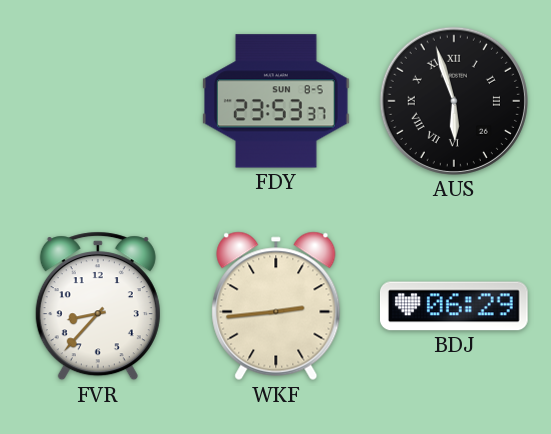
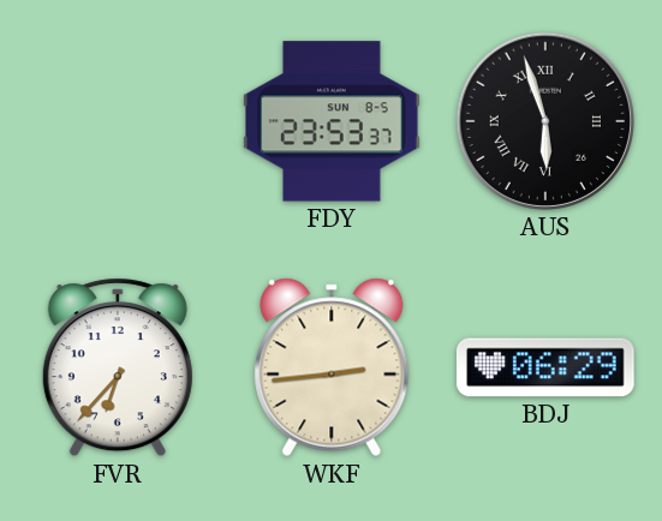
FVR: 8:37 -> 6:37 (118, 367)
